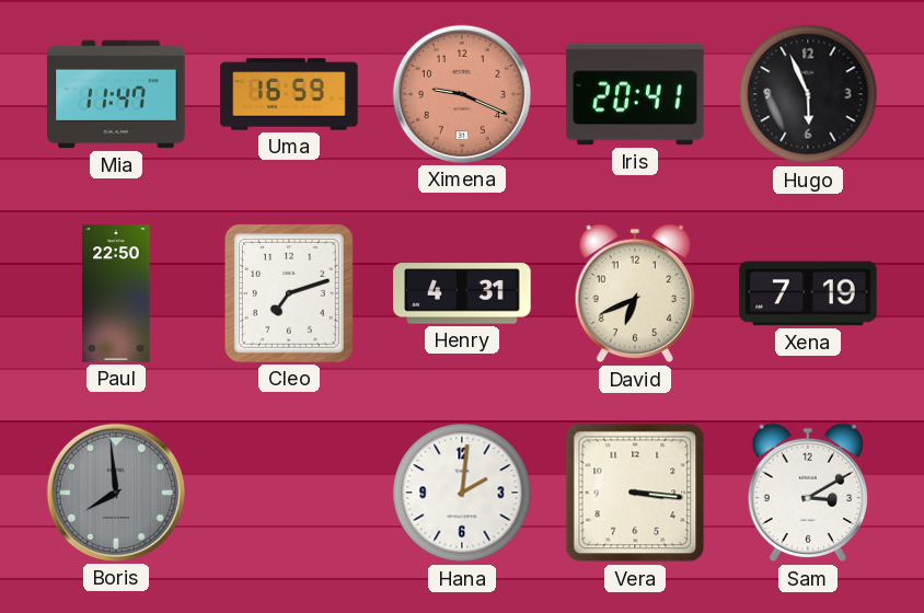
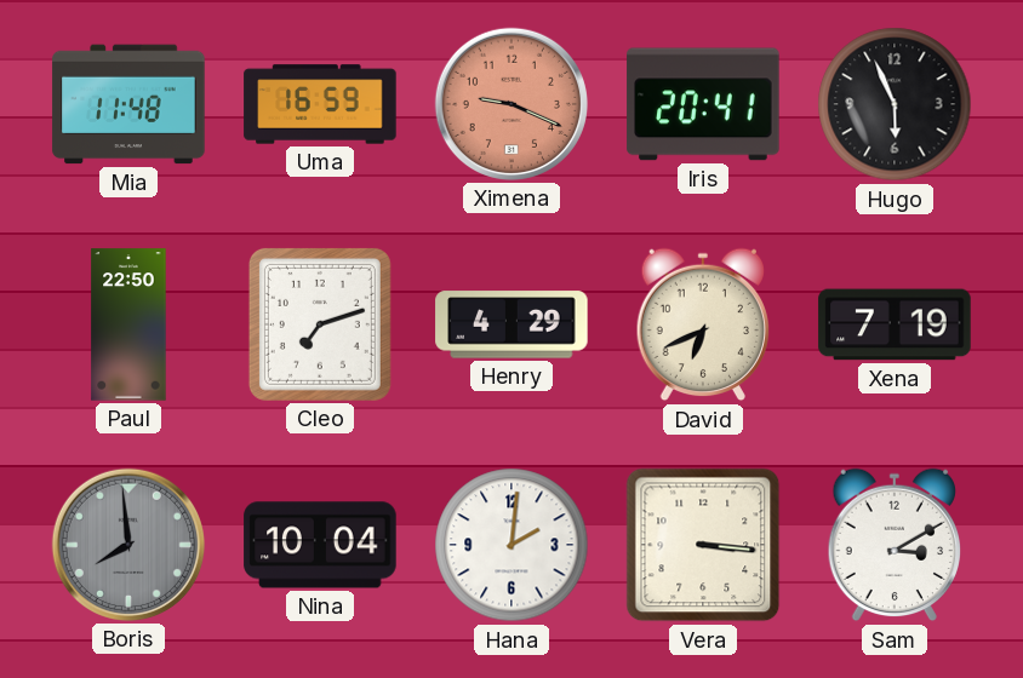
Mia: 11:47 -> 11:48 (128, 104)
Henry: 4:31 -> 4:29 (511, 324)
Nina: none -> 10:04 (320, 545)
